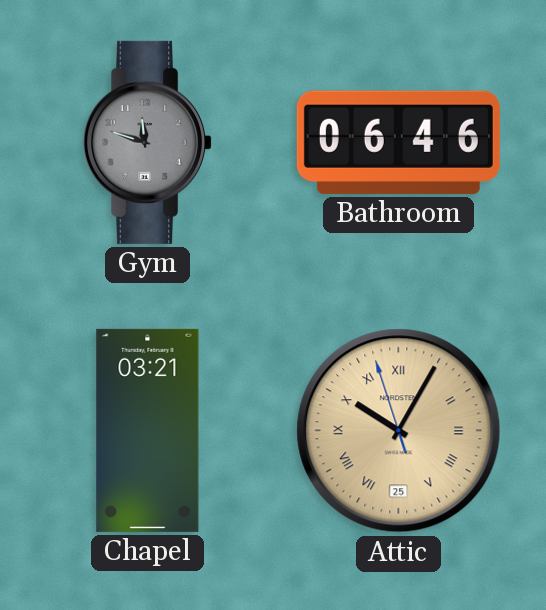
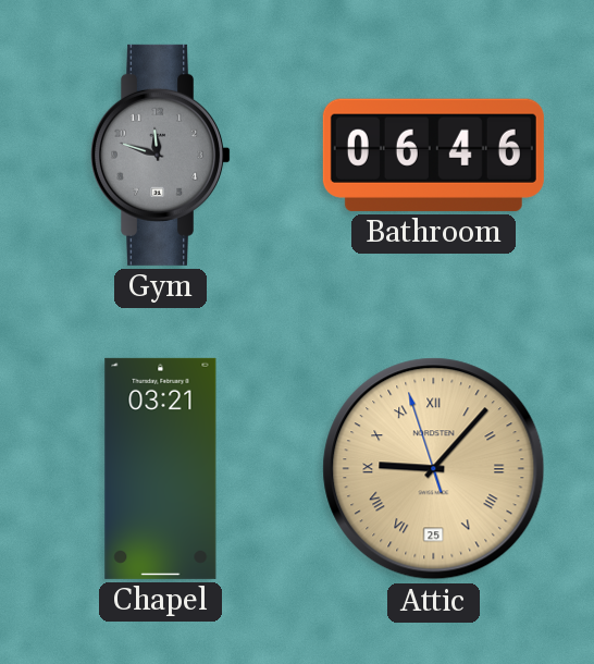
Attic: 10:04 -> 9:06 (434, 469)
